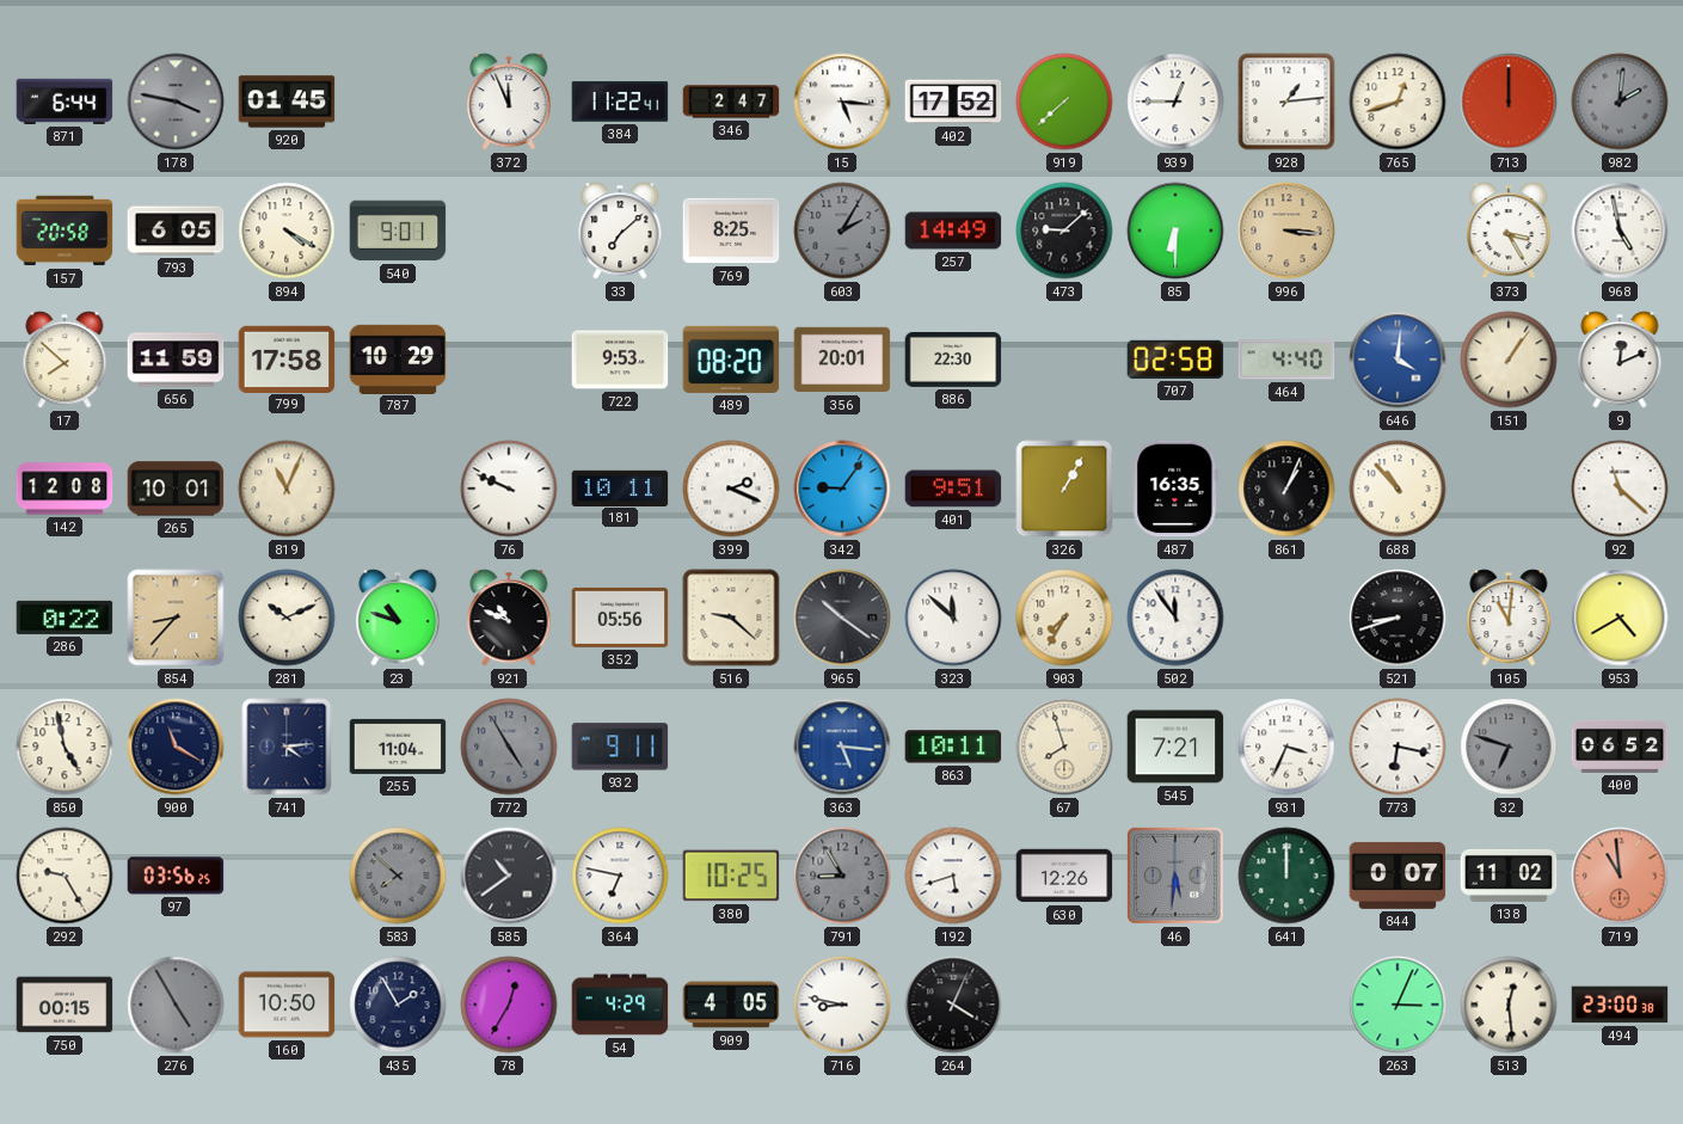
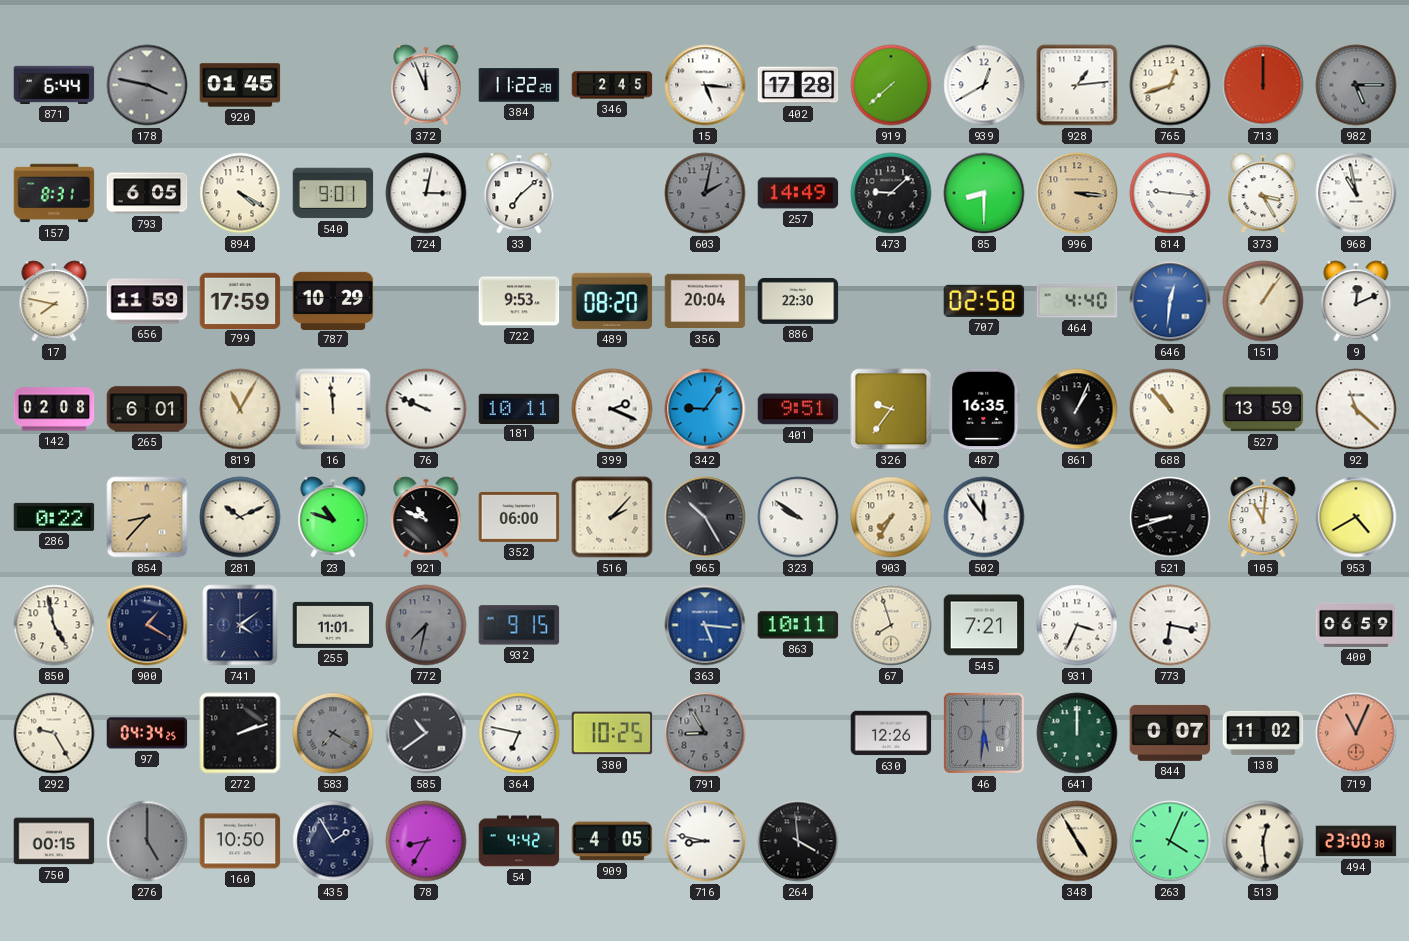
384: 11:22:41 -> 11:22:28 (519, 85)
346: 2:47 -> 2:45 (612, 85)
402: 17:52 -> 17:28 (798, 85)
939: 12:45 -> 12:40 (984, 85)
982: 2:01 -> 5:15 (1356, 85)
157: 20:58 -> 8:31 (54, 193)
724: none -> 3:02 (426, 193)
769: 8:25 -> none (731, 231)
603: 2:05 -> 2:02 (705, 193)
85: 6:30 -> 8:30 (984, 193)
814: none -> 9:16 (1170, 193)
968: 4:58 -> 10:58 (1356, 193)
17: 7:52 -> 7:47 (54, 301)
799: 17:58 -> 17:59 (240, 300)
356: 20:01 -> 20:04 (705, 301)
646: 4:01 -> 12:31 (1170, 301)
142: 12:08 -> 02:08 (54, 409)
265: 10:01 -> 6:01 (147, 409)
819: 11:04 -> 11:05 (240, 409)
16: none -> 11:59 (333, 409)
326: 1:05 -> 9:36 (891, 409)
527: none -> 13:59 (1263, 409)
352: 05:56 -> 06:00 (519, 517)
516: 9:22 -> 2:07 (612, 517)
965: 10:21 -> 10:25 (705, 517)
323: 11:52 -> 9:51 (798, 517)
900: 11:20 -> 1:20 (147, 625)
741: 4:14 -> 4:09 (240, 625)
255: 11:04 -> 11:01 (333, 625)
772: 4:55 -> 7:32 (426, 625)
932: 9:11 -> 9:15 (519, 625)
32: 6:48 -> none (1509, 747)
400: 06:52 -> 06:59 (1356, 625)
97: 03:56 -> 04:34 (147, 733)
272: none -> 2:12 (240, 733)
583: 7:52 -> 7:20 (333, 733)
192: 5:42 -> none (953, 876)
719: 10:59 -> 11:04 (1356, 733)
276: 4:55 -> 5:00 (147, 841)
78: 12:35 -> 8:35 (426, 841)
54: 4:29 -> 4:42 (519, 841)
264: 4:04 -> 3:59 (798, 841)
348: none -> 4:55 (1077, 841)
263: 3:04 -> 4:04 (1170, 841)
